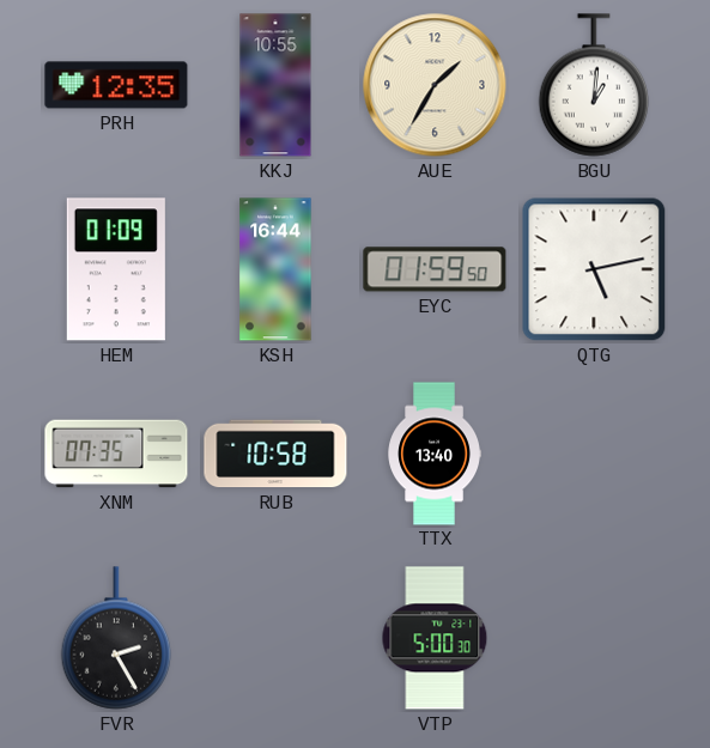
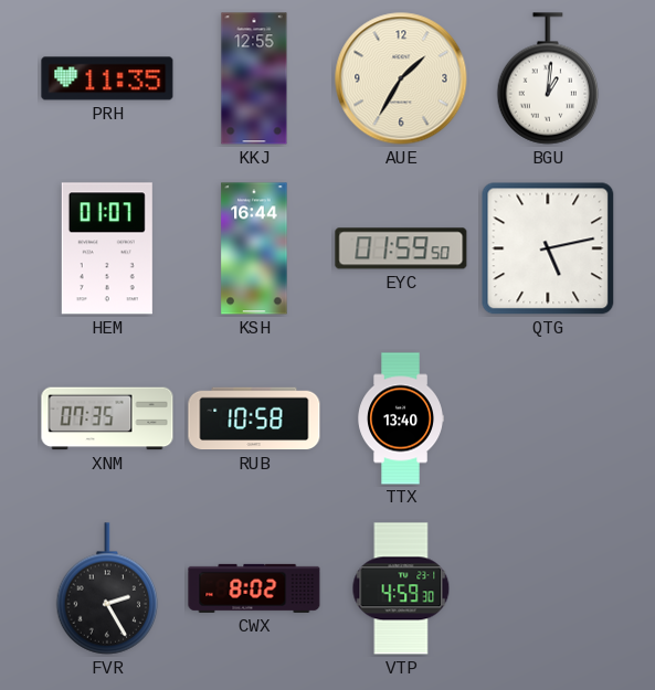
PRH: 12:35 -> 11:35 (107, 78)
KKJ: 10:55 -> 12:55 (254, 78)
HEM: 01:09 -> 01:07 (107, 248)
CWX: none -> 8:02 (254, 588)
VTP: 5:00 -> 4:59 (401, 588)
